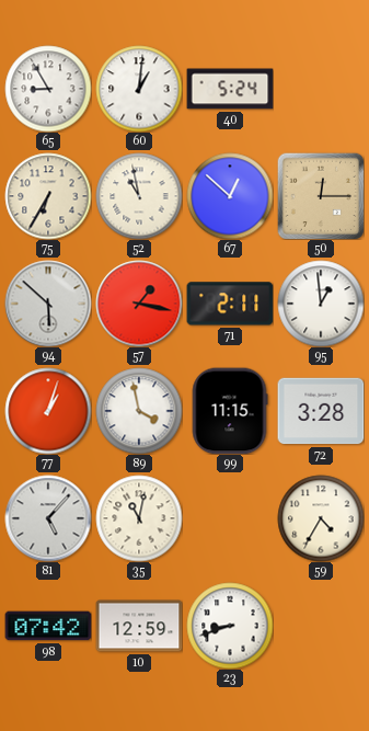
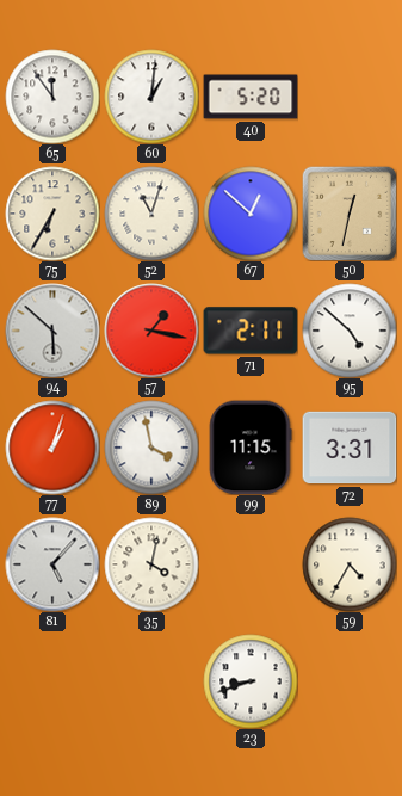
65: 8:55 -> 11:54 (52, 97)
40: 5:24 -> 5:20 (251, 97)
52: 10:58 -> 11:03 (151, 214)
50: 12:15 -> 12:32 (350, 214)
95: 12:59 -> 4:52 (350, 331)
72: 3:28 -> 3:31 (350, 448)
35: 11:02 -> 4:02 (151, 564)
98: 07:42 -> none (48, 626)
10: 12:59 -> none (139, 626)
